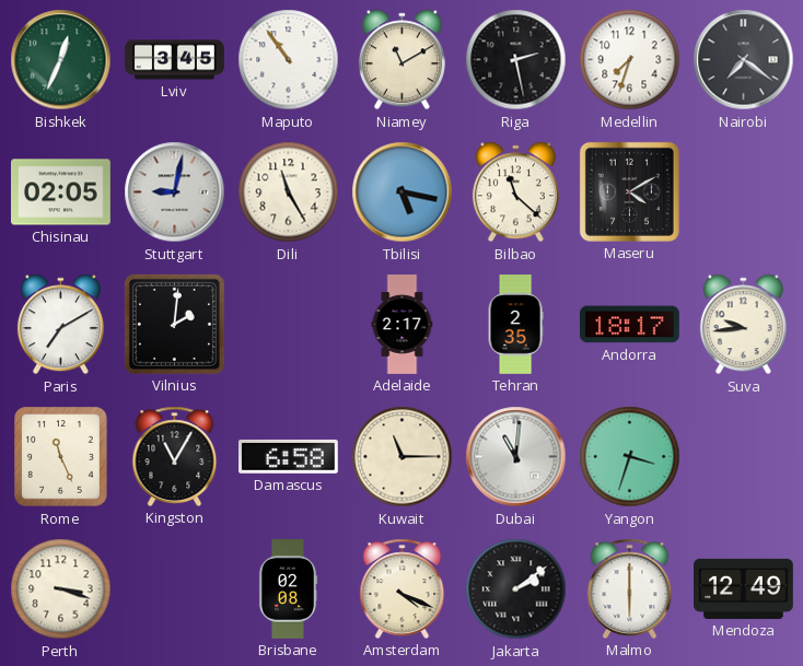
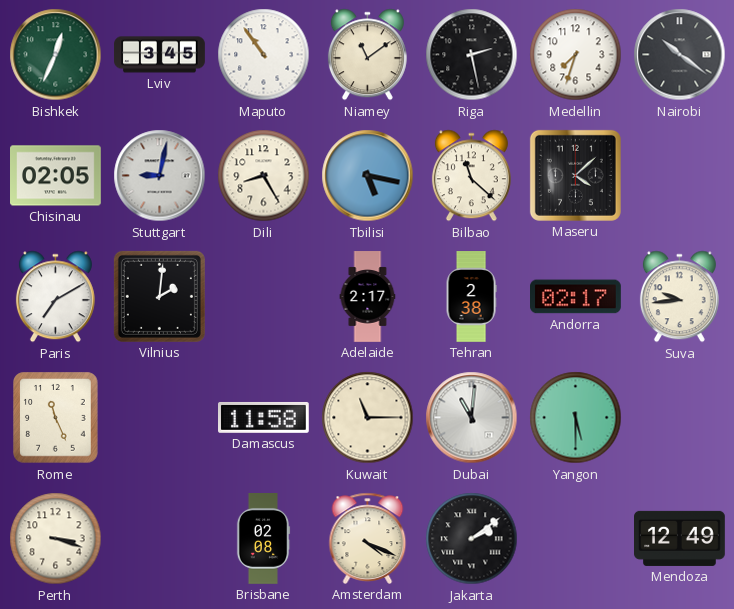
Niamey: 11:10 -> 11:09 (367, 55)
Nairobi: 7:21 -> 10:21 (680, 55)
Dili: 11:25 -> 8:25 (264, 176)
Maseru: 4:10 -> 4:08 (575, 175)
Tehran: 2:35 -> 2:38 (471, 297)
Andorra: 18:17 -> 02:17 (576, 297)
Kingston: 11:05 -> none (175, 456)
Damascus: 6:58 -> 11:58 (264, 418)
Yangon: 3:33 -> 5:30 (576, 418)
Malmo: 6:00 -> none (630, 588)
